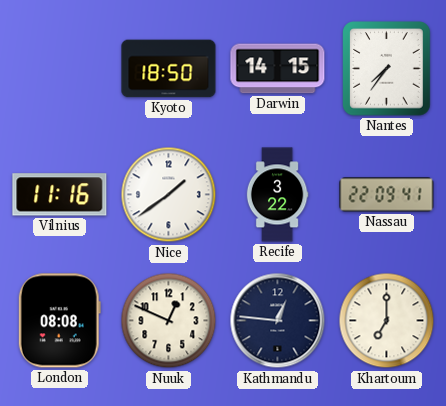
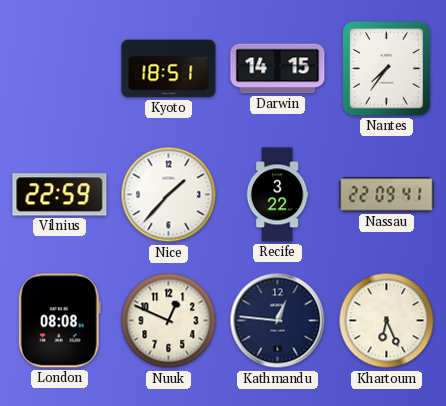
Kyoto: 18:50 -> 18:51 (169, 69)
Vilnius: 11:16 -> 22:59 (60, 195)
Nice: 1:39 -> 1:37 (169, 195)
Khartoum: 7:00 -> 6:26 (387, 321)
